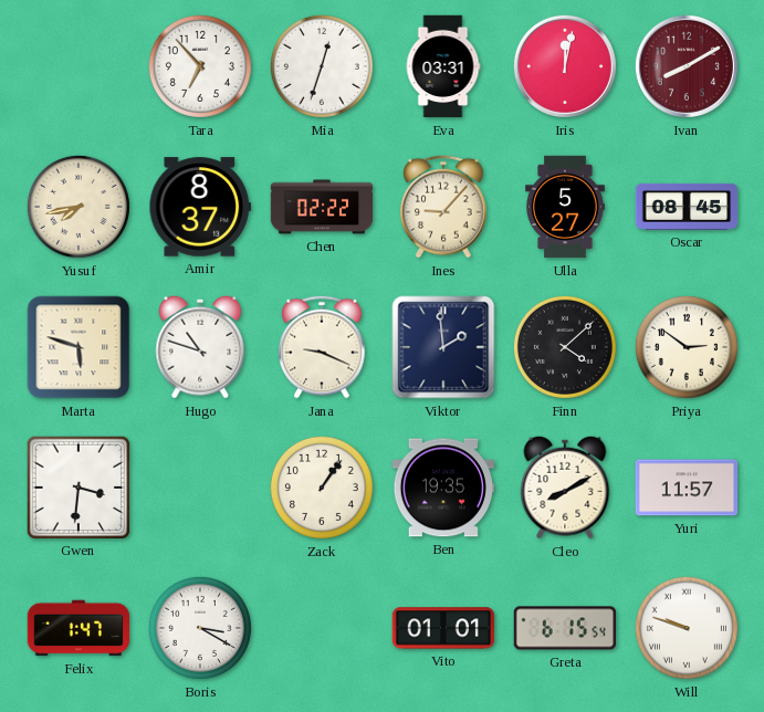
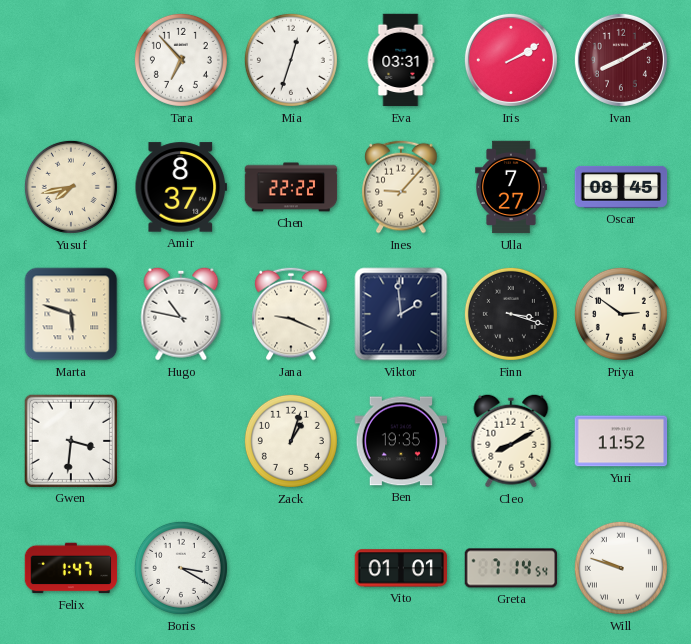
Iris: 12:02 -> 2:10 (511, 60)
Chen: 02:22 -> 22:22 (291, 187)
Ulla: 5:27 -> 7:27 (512, 187)
Hugo: 10:48 -> 10:47 (181, 314)
Finn: 4:08 -> 3:18 (511, 314)
Zack: 1:06 -> 1:03 (291, 441)
Yuri: 11:57 -> 11:52 (621, 441)
Greta: 6:15 -> 7:14 (511, 568)
